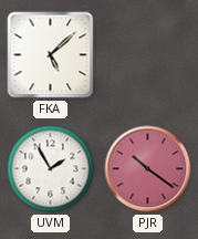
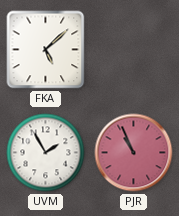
PJR: 10:21 -> 10:56 (134, 153)
